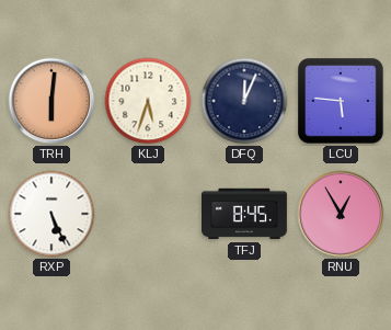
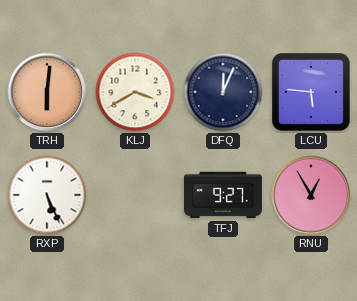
KLJ: 5:33 -> 3:40 (135, 92)
TFJ: 8:45 -> 9:27 (224, 195)
